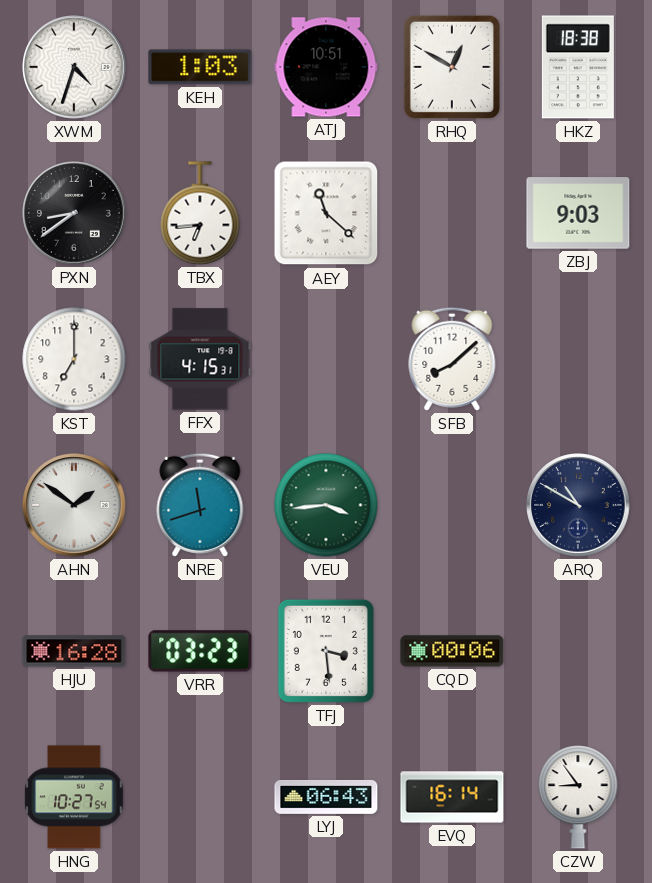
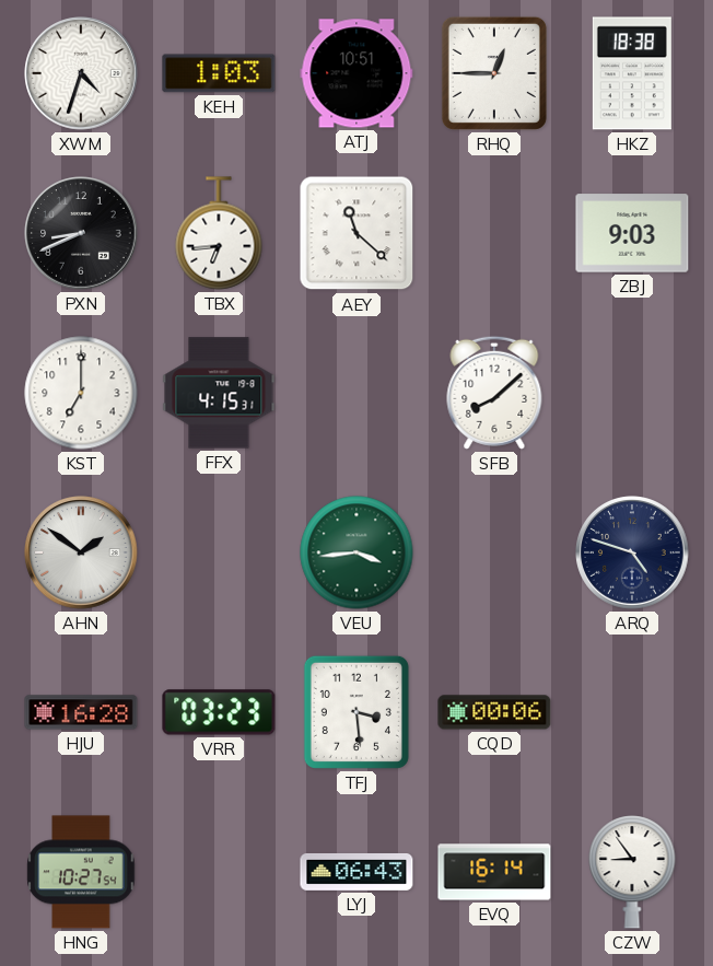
RHQ: 12:50 -> 12:45 (494, 73)
PXN: 8:39 -> 8:41 (81, 233)
NRE: 11:42 -> none (200, 505)
ARQ: 10:50 -> 4:48 (632, 552)
